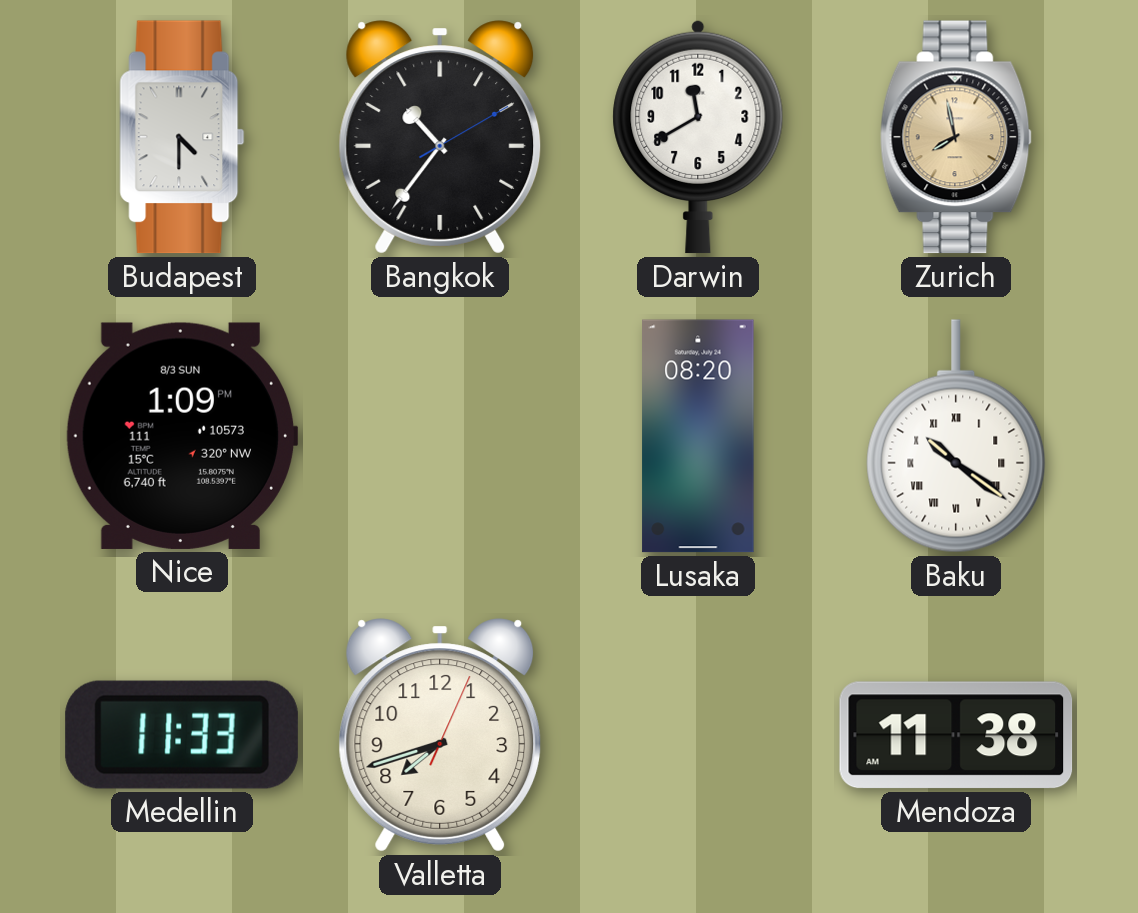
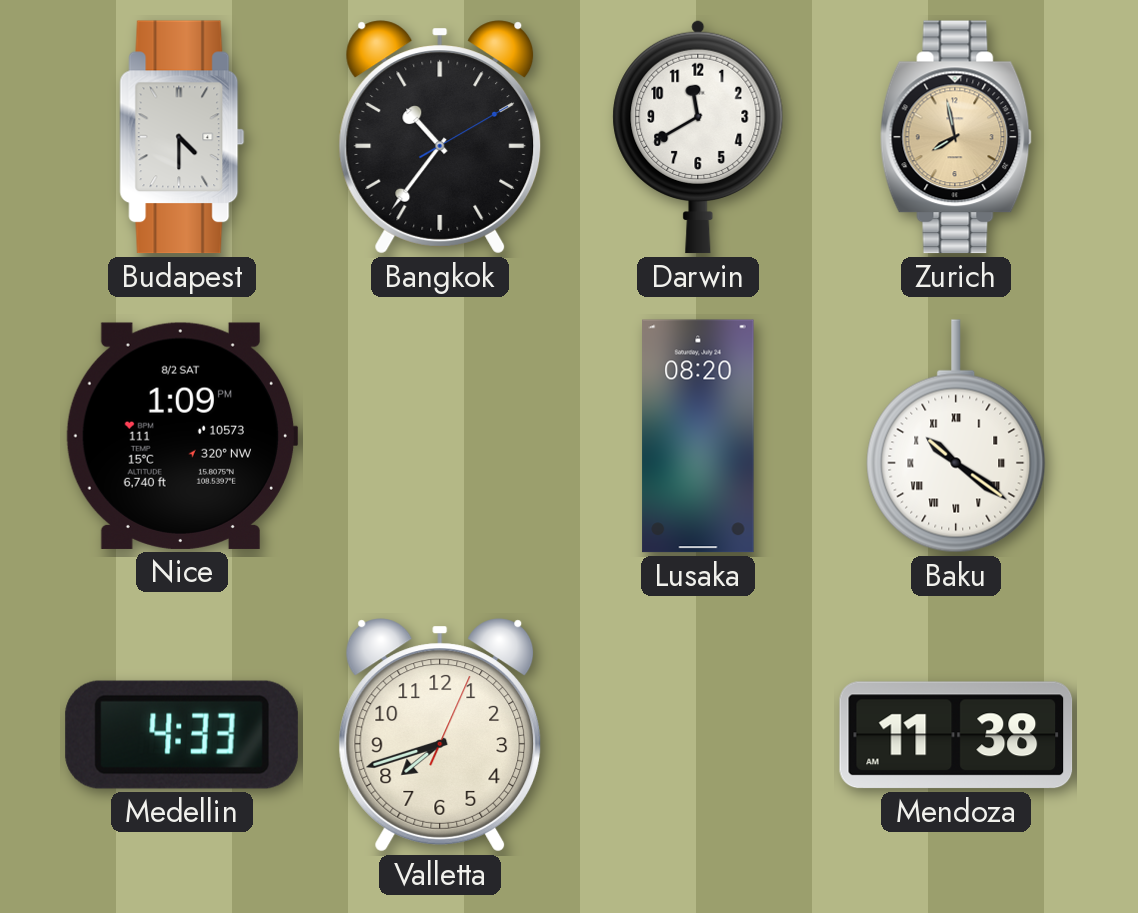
Nice date: 8/3 SUN -> 8/2 SAT (182, 436)
Medellin: 11:33 -> 4:33 (182, 735)
